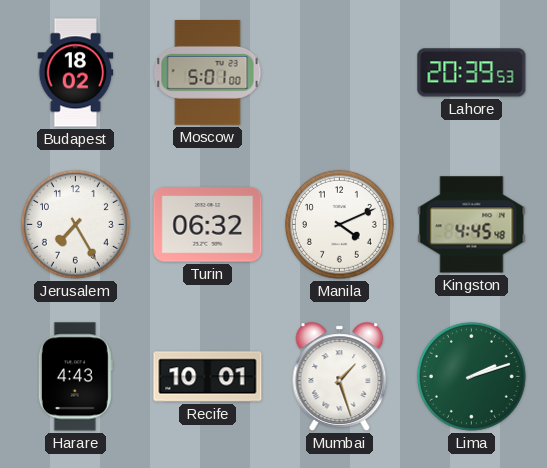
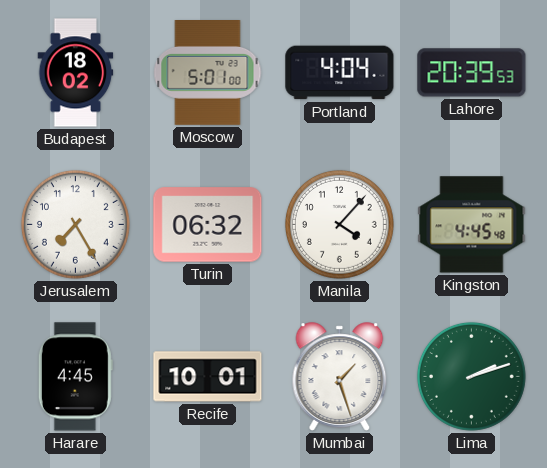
Portland: none -> 4:04 (340, 73)
Manila: 4:11 -> 4:07 (339, 224)
Harare: 4:43 -> 4:45 (75, 377)
